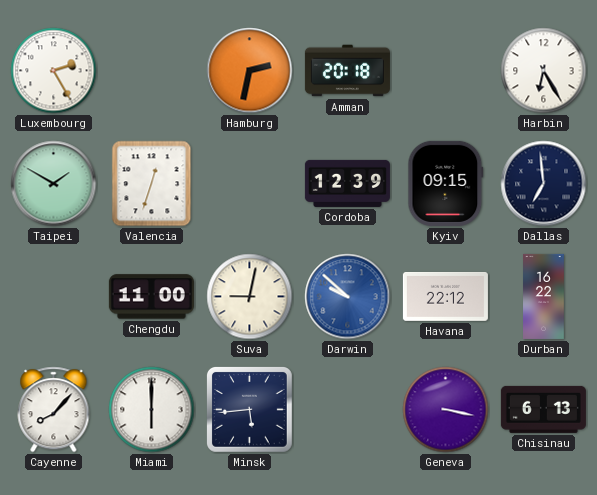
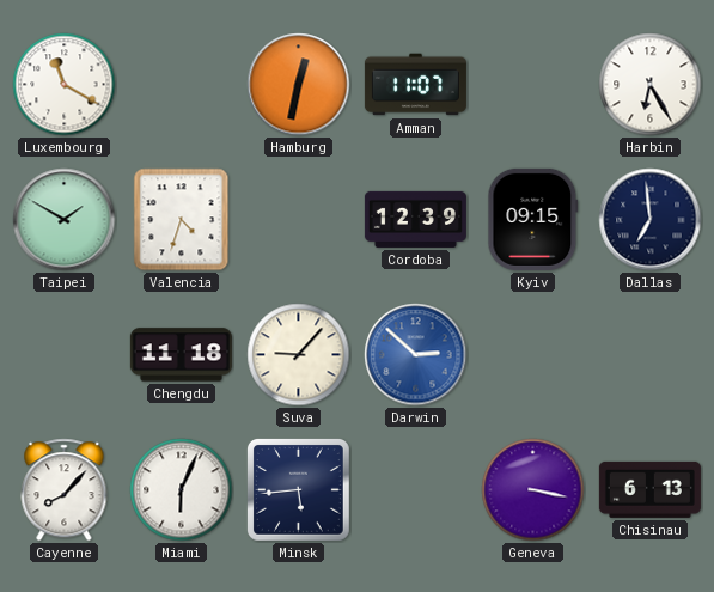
Luxembourg: 2:25 -> 11:20 (65, 85)
Hamburg: 2:32 -> 12:32 (299, 85)
Amman: 20:18 -> 11:07 (415, 85)
Valencia: 12:33 -> 4:33 (182, 220)
Chengdu: 11:00 -> 11:18 (181, 355)
Suva: 9:02 -> 9:07 (299, 355)
Darwin: 9:52 -> 2:52 (416, 355)
Havana: 22:12 -> none (445, 296)
Durban: 16:22 -> none (544, 296)
Miami: 6:00 -> 6:04 (182, 490)
